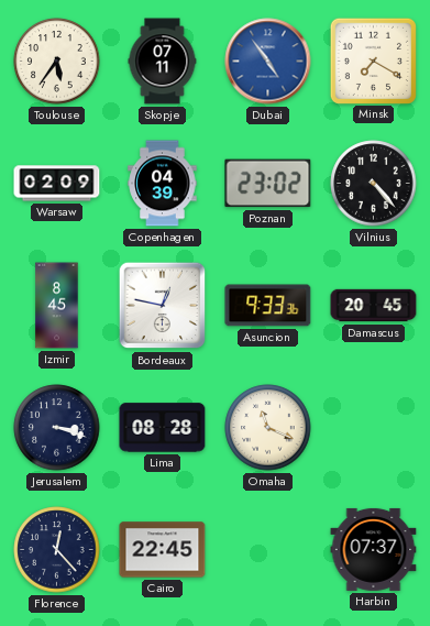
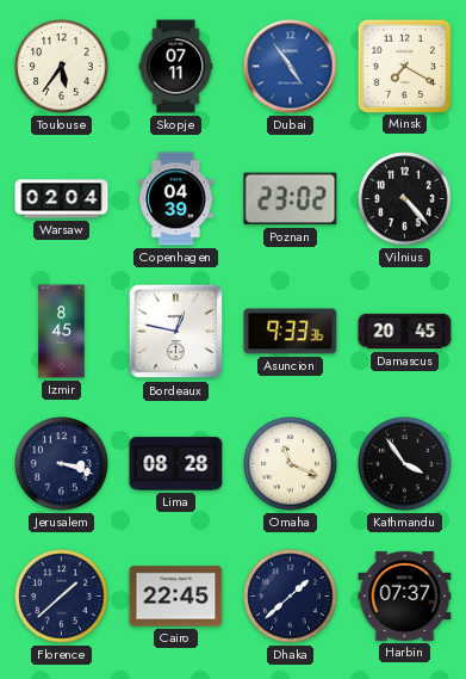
Warsaw: 02:09 -> 02:04 (62, 199)
Kathmandu: none -> 3:54 (405, 464)
Florence: 12:23 -> 1:38 (62, 597)
Dhaka: none -> 1:38 (291, 597)
